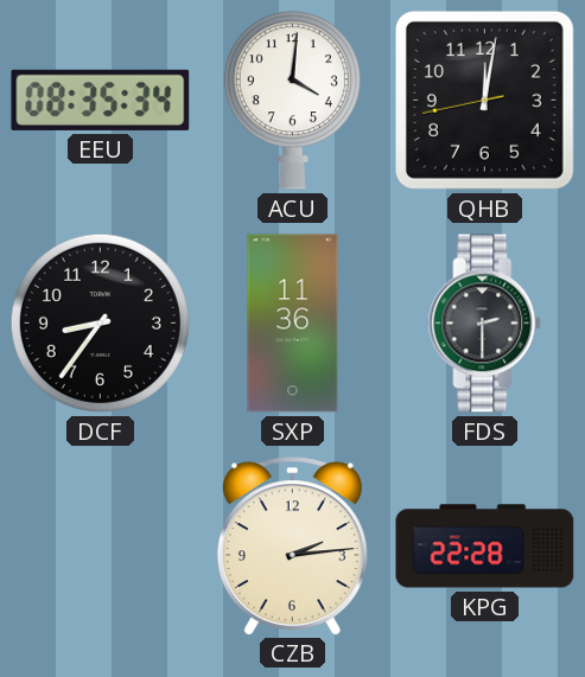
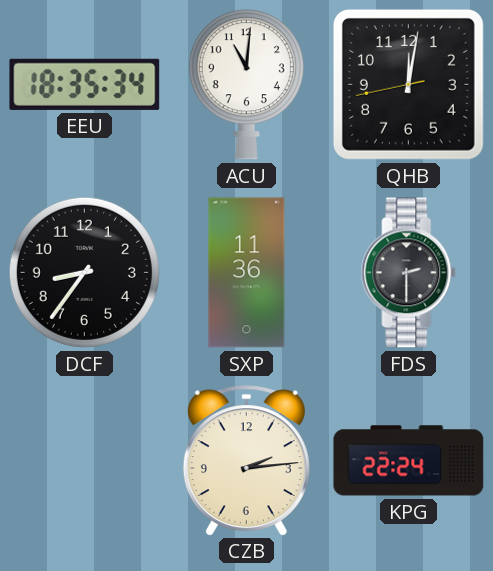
EEU: 08:35 -> 18:35 (85, 84)
ACU: 4:01 -> 11:01 (246, 85)
KPG: 22:28 -> 22:24 (409, 461)
